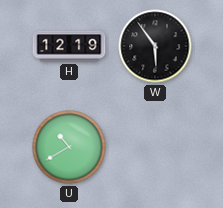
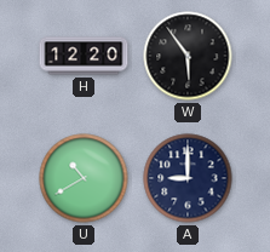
H: 12:19 -> 12:20 (84, 56)
A: none -> 9:00 (188, 178)
